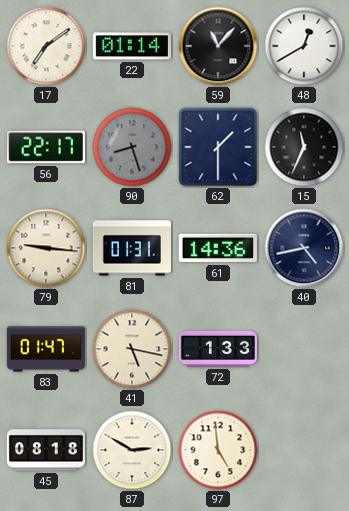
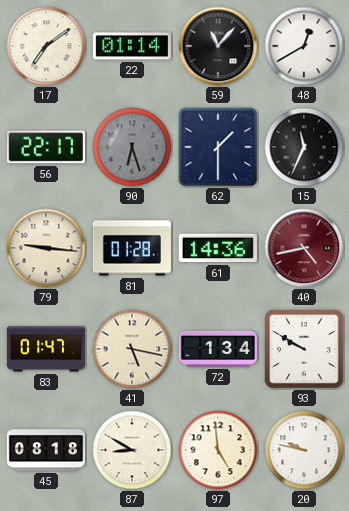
90: 8:27 -> 6:27 (132, 147)
81: 01:31 -> 01:28 (132, 248)
40 dial: navy -> burgundy (304, 248)
72: 1:33 -> 1:34 (218, 349)
93: none -> 9:50 (304, 349)
87: 2:50 -> 8:50 (132, 450)
20: none -> 9:47 (304, 450)
